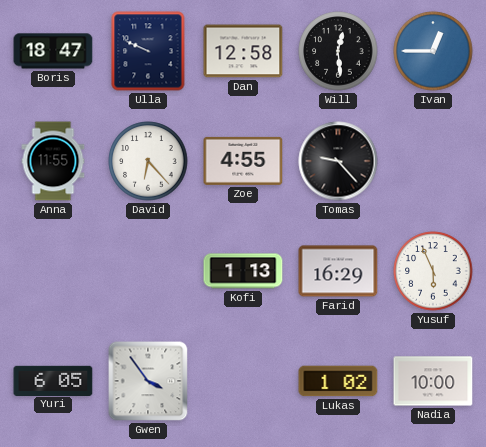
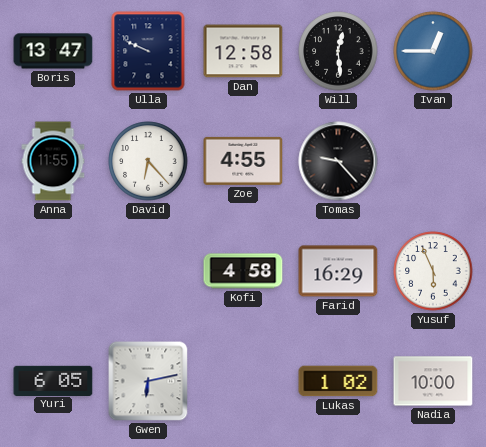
Boris: 18:47 -> 13:47 (53, 51)
Kofi: 1:13 -> 4:58 (243, 271)
Gwen: 3:54 -> 6:13 (148, 381)
